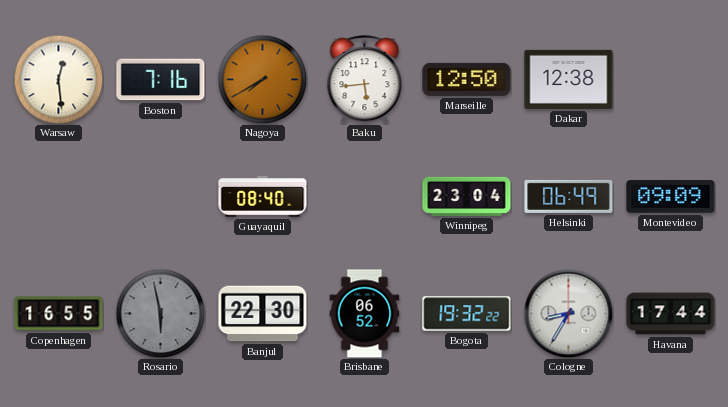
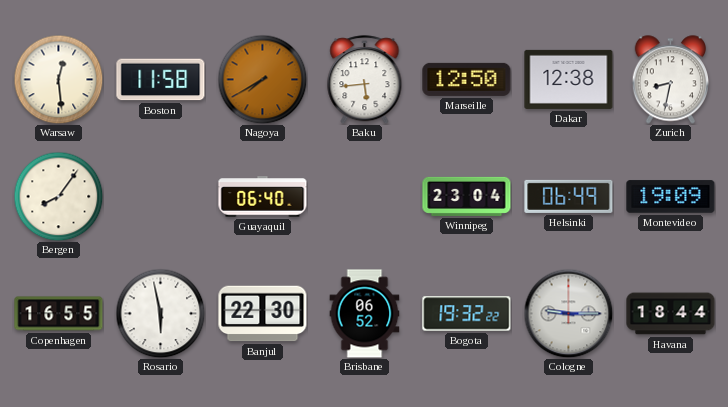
Boston: 7:16 -> 11:58 (161, 80)
Zurich: none -> 8:32 (670, 80)
Bergen: none -> 8:06 (58, 196)
Guayaquil: 08:40 -> 06:40 (263, 197)
Montevideo: 09:09 -> 19:09 (671, 197)
Rosario dial: grey -> white (160, 313)
Cologne: 8:35 -> 9:15 (568, 313)
Havana: 17:44 -> 18:44 (671, 314)
